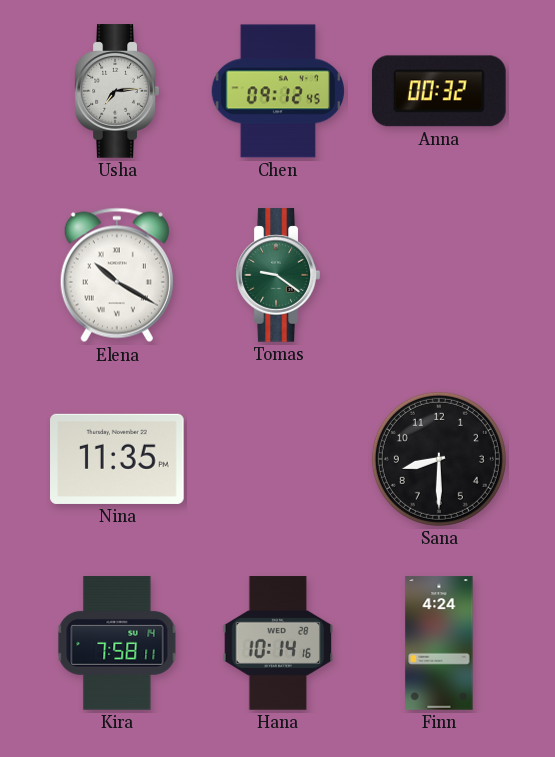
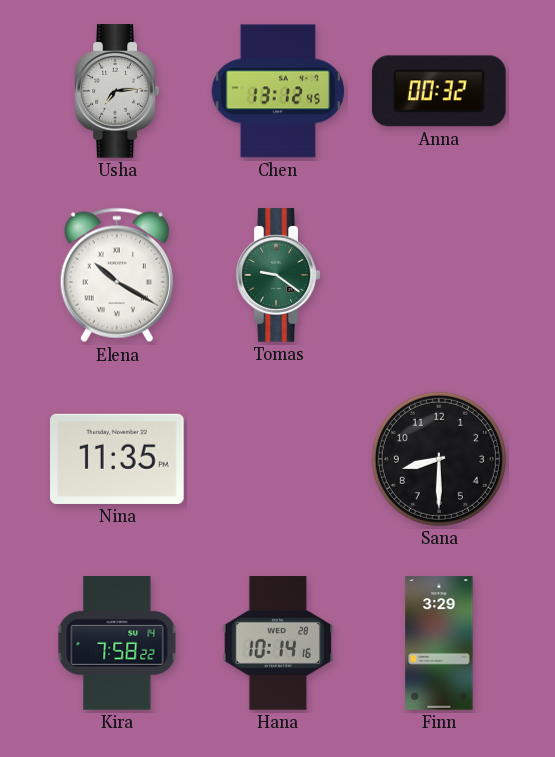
Chen: 09:12 -> 13:12 (277, 91)
Kira: 7:58:11 -> 7:58:22 (117, 643)
Finn: 4:24 -> 3:29 (439, 643)
